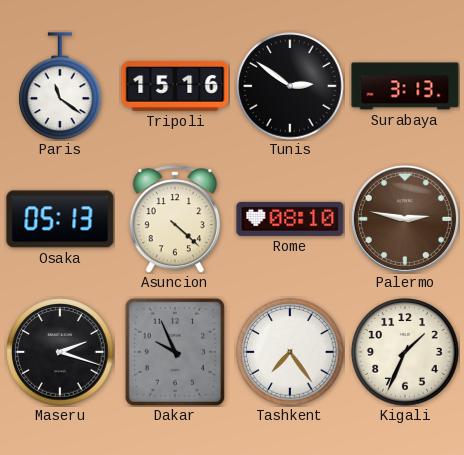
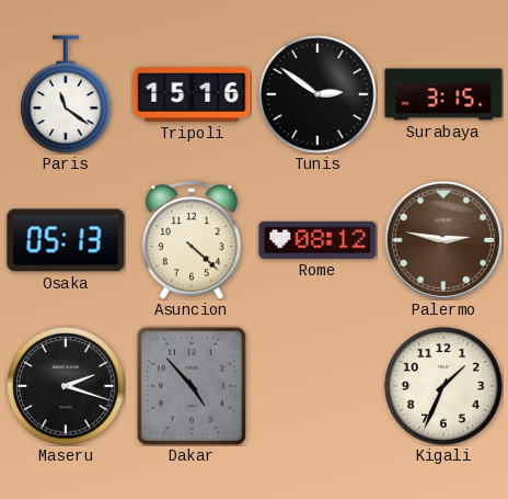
Surabaya: 3:13 -> 3:15 (443, 94)
Rome: 08:10 -> 08:12 (317, 240)
Dakar: 9:56 -> 4:53 (192, 385)
Tashkent: 7:24 -> none (290, 352)
